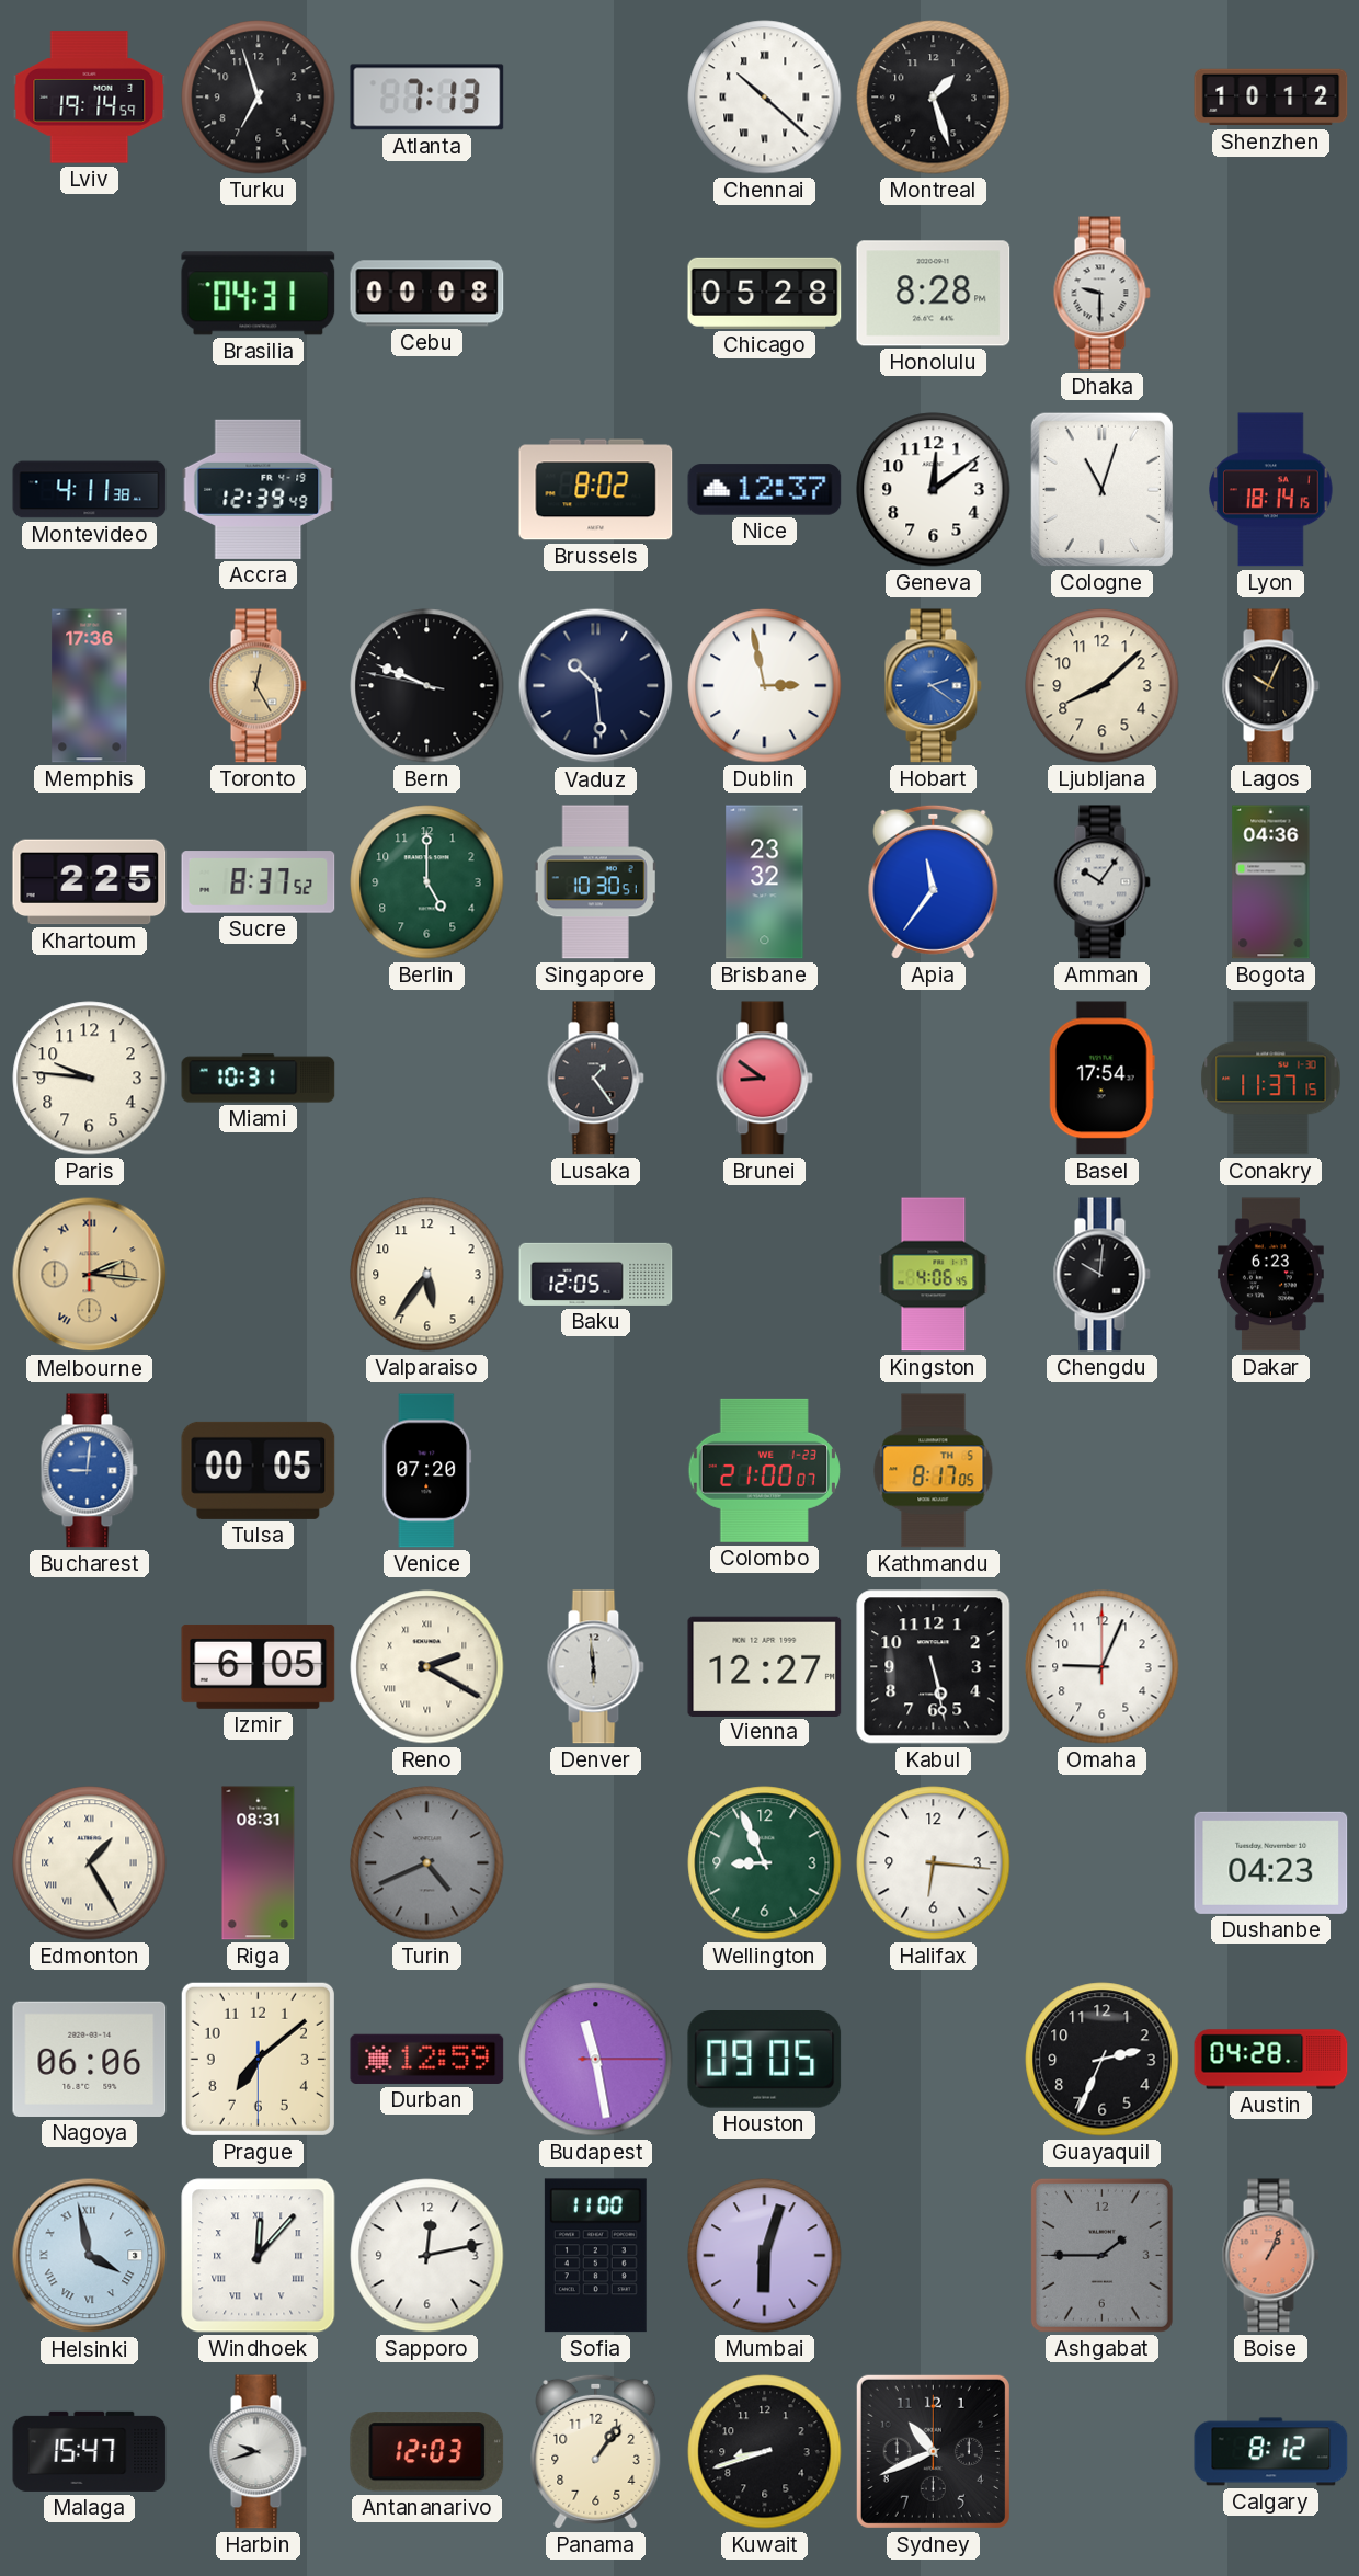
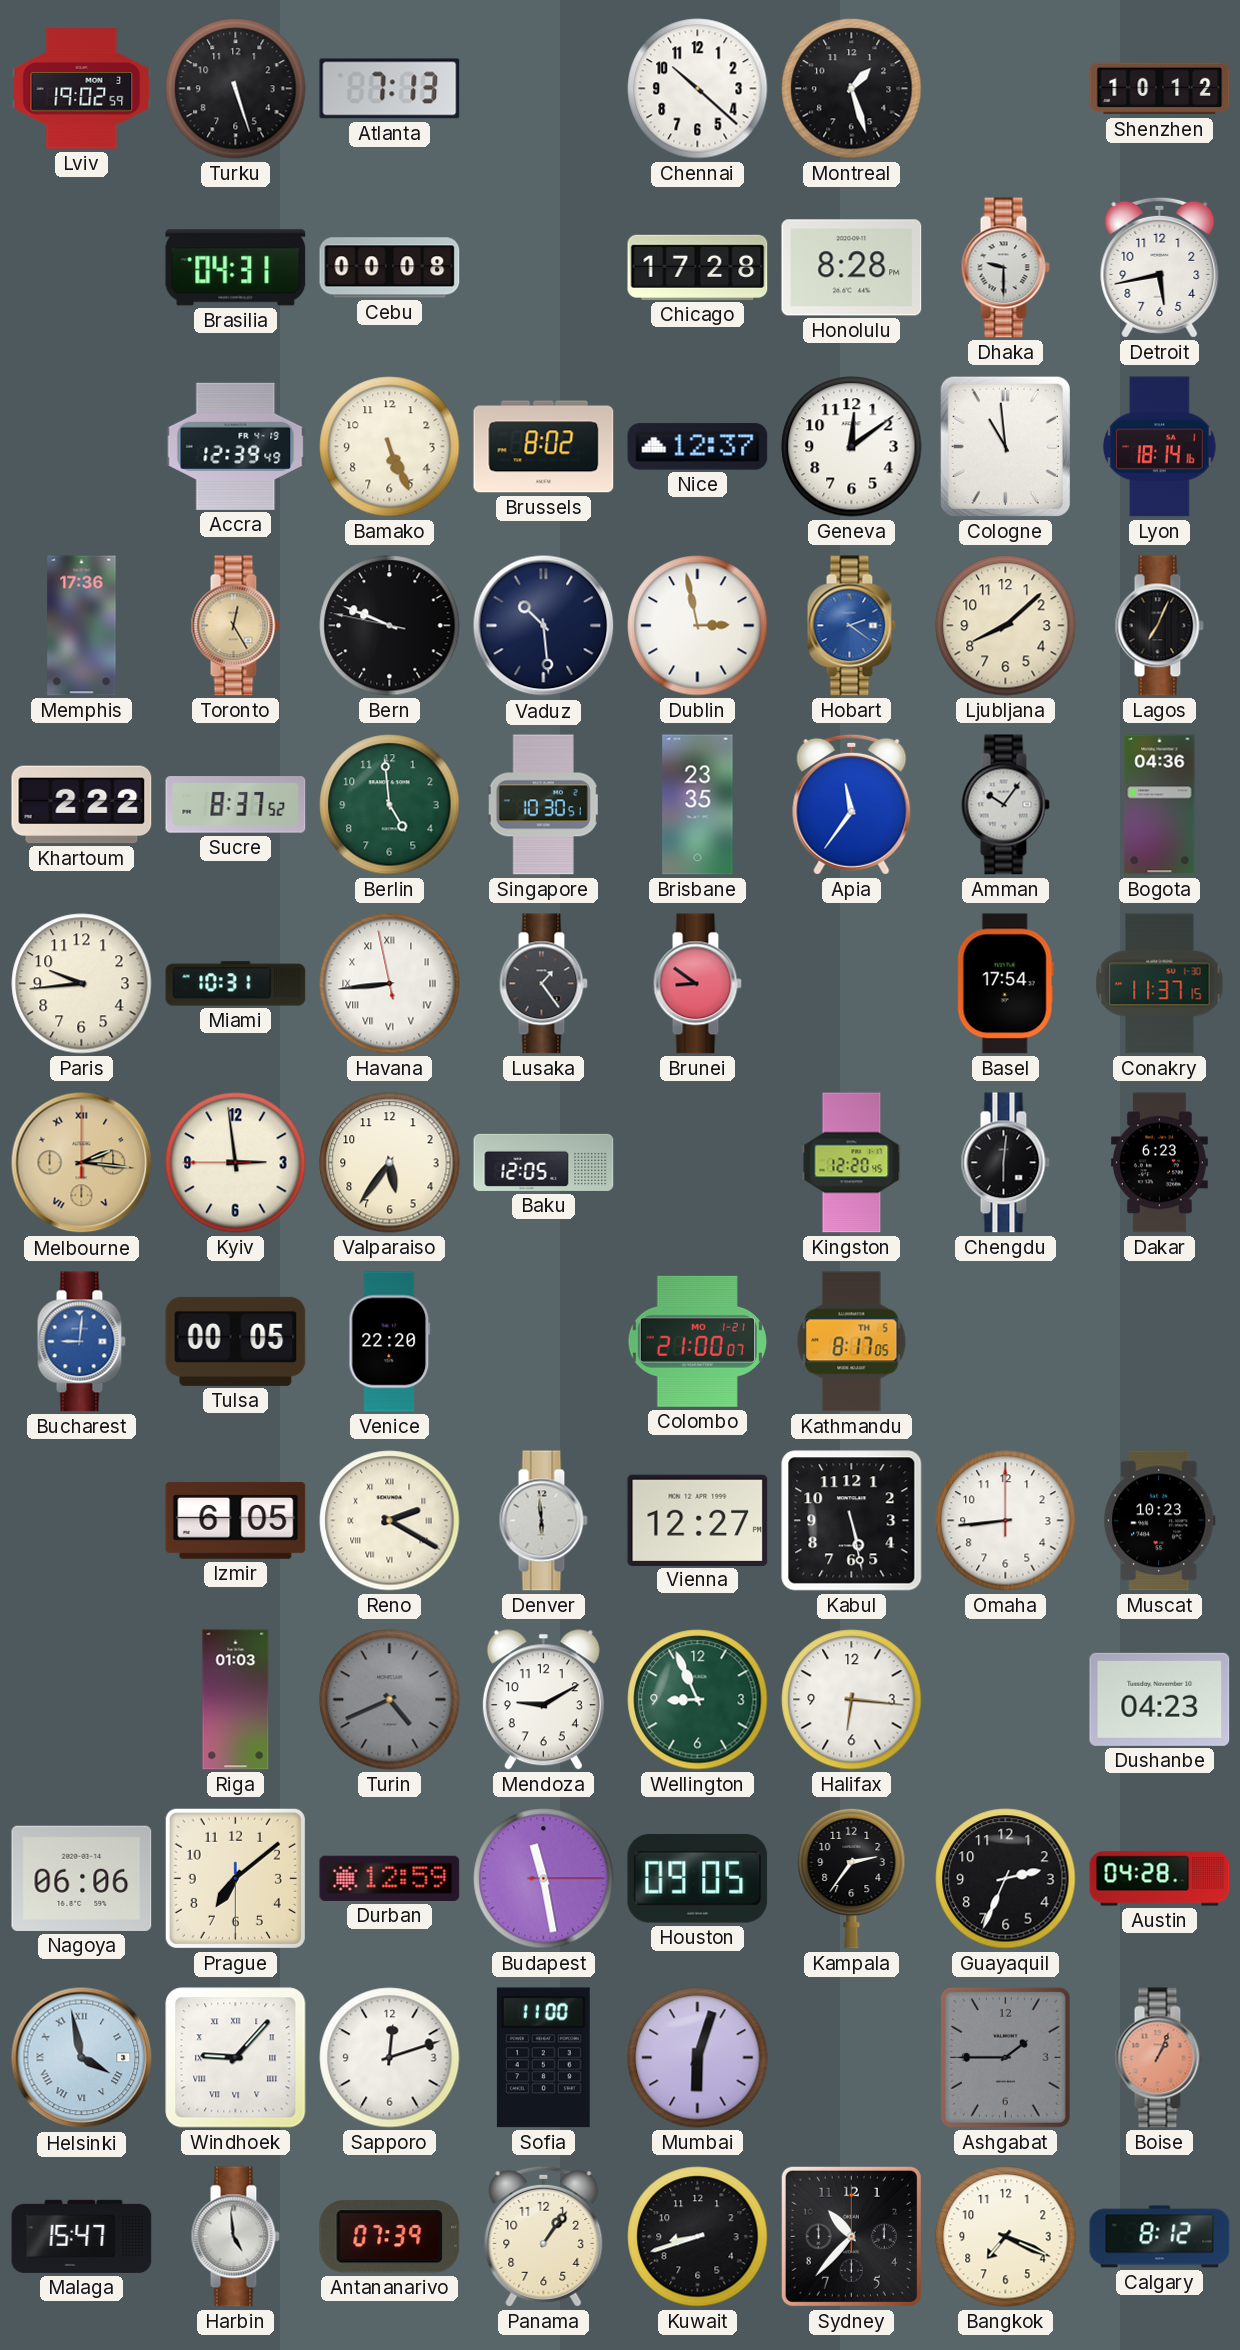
Lviv: 19:14 -> 19:02 (82, 89)
Turku: 6:57 -> 5:27 (236, 89)
Chennai numerals: Roman -> Arabic (698, 89)
Chicago: 05:28 -> 17:28 (698, 267)
Detroit: none -> 5:43 (1160, 267)
Montevideo: 4:11 -> none (90, 490)
Bamako: none -> 5:26 (390, 447)
Cologne: 11:03 -> 10:59 (1005, 446)
Lyon: 18:14:15 -> 18:14:16 (1160, 447)
Lagos: 10:04 -> 7:04 (1159, 626)
Khartoum: 2:25 -> 2:22 (82, 805)
Berlin: 5:00 -> 4:59 (390, 805)
Brisbane: 23:32 -> 23:35 (698, 805)
Paris: 9:46 -> 9:44 (82, 984)
Havana: none -> 8:43 (390, 984)
Kyiv: none -> 2:58 (236, 1163)
Kingston: 4:06 -> 12:20 (852, 1163)
Chengdu: 10:01 -> 6:01 (1005, 1163)
Venice: 07:20 -> 22:20 (390, 1342)
Colombo date: WE 1-23 -> MO 1-21 (697, 1341)
Omaha: 9:04 -> 8:44 (1006, 1521)
Muscat: none -> 10:23 (1159, 1521)
Edmonton: 1:25 -> none (90, 1863)
Riga: 08:31 -> 01:03 (236, 1700)
Mendoza: none -> 9:10 (543, 1700)
Kampala: none -> 2:36 (852, 1878)
Windhoek: 12:07 -> 9:07 (236, 2058)
Sapporo: 12:13 -> 12:12 (390, 2058)
Harbin: 9:42 -> 4:59 (235, 2237)
Antananarivo: 12:03 -> 07:39 (390, 2237)
Sydney: 10:41 -> 10:37 (851, 2236)
Bangkok: none -> 7:19 (1006, 2237)
